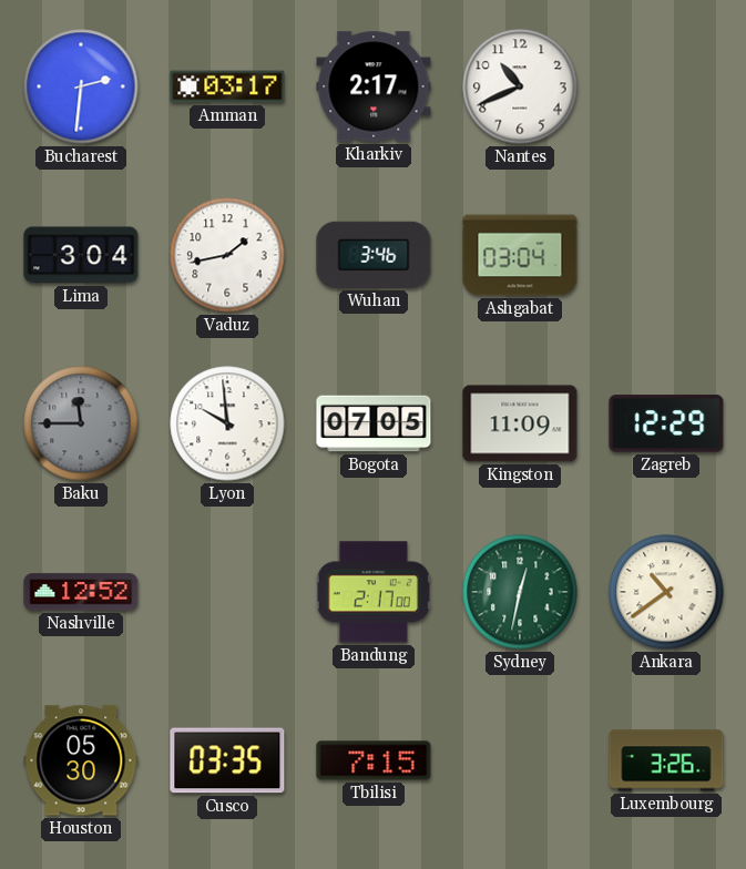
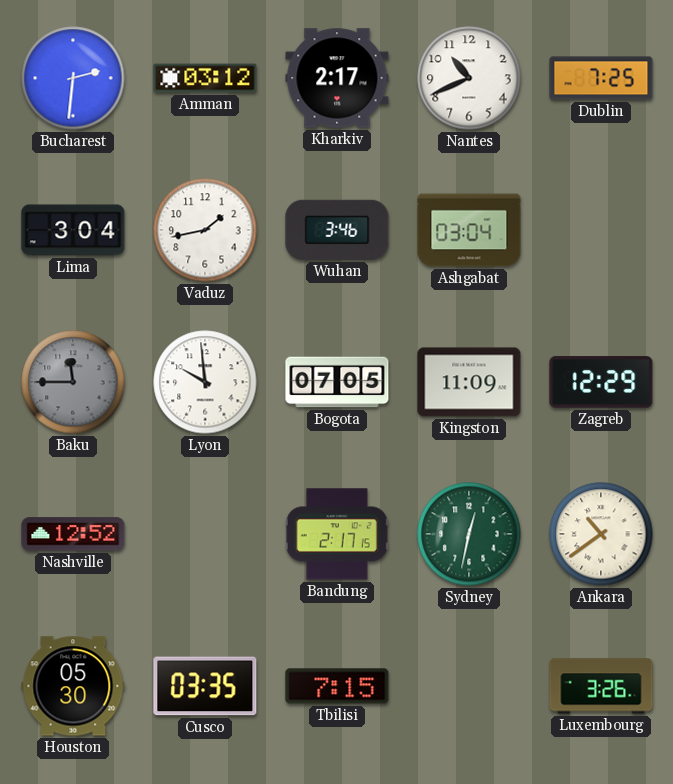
Amman: 03:17 -> 03:12 (205, 78)
Dublin: none -> 7:25 (601, 78)
Bandung: 2:17:00 -> 2:17:15 (337, 534)
